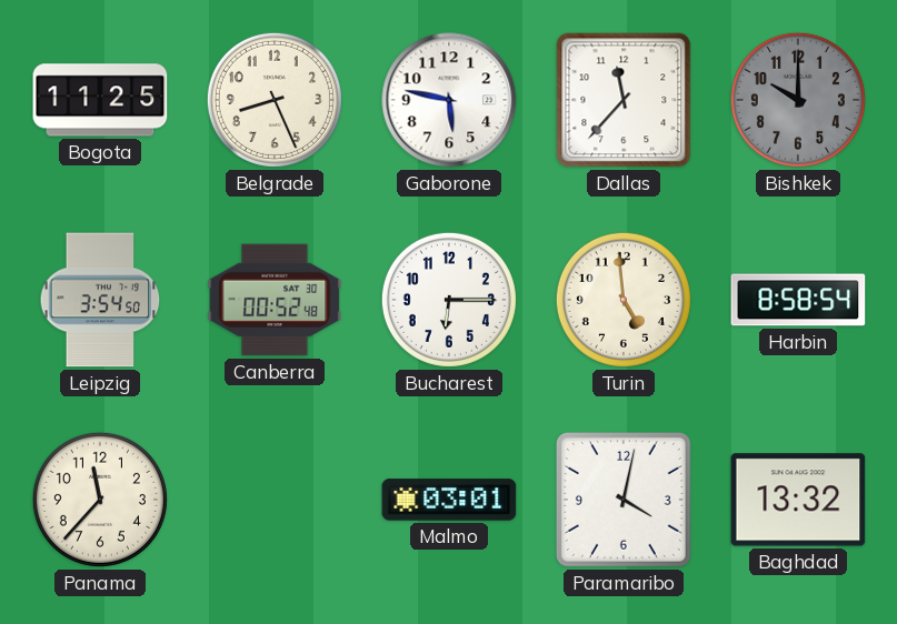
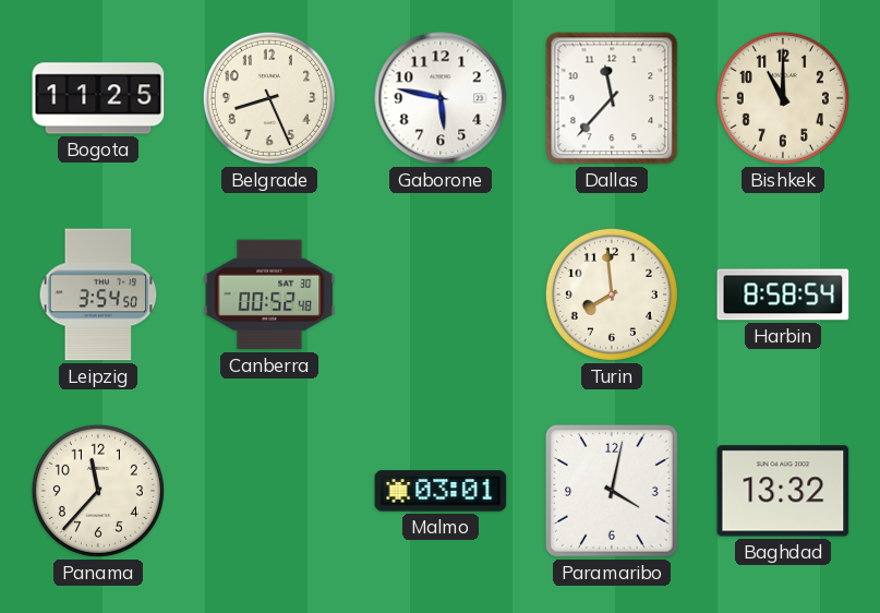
Bishkek: 10:00 -> 11:00 (783, 98)
Bishkek dial: grey -> cream (783, 98)
Bucharest: 6:15 -> none (449, 300)
Turin: 4:59 -> 7:59 (612, 295)
